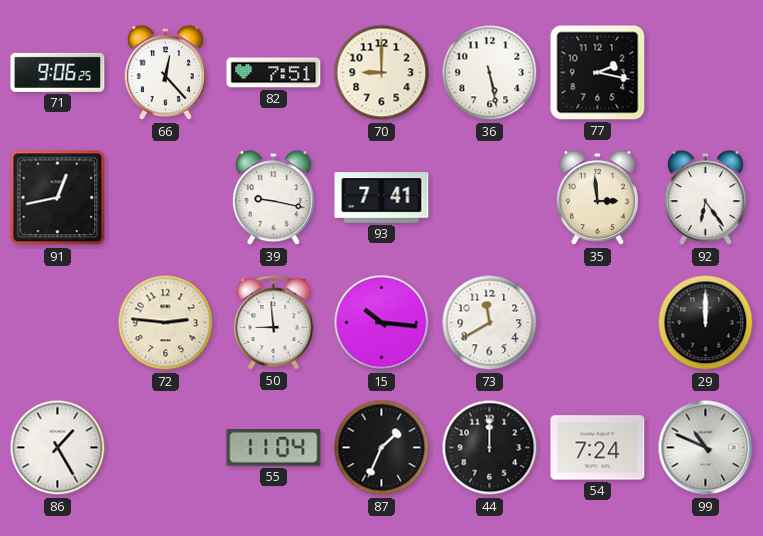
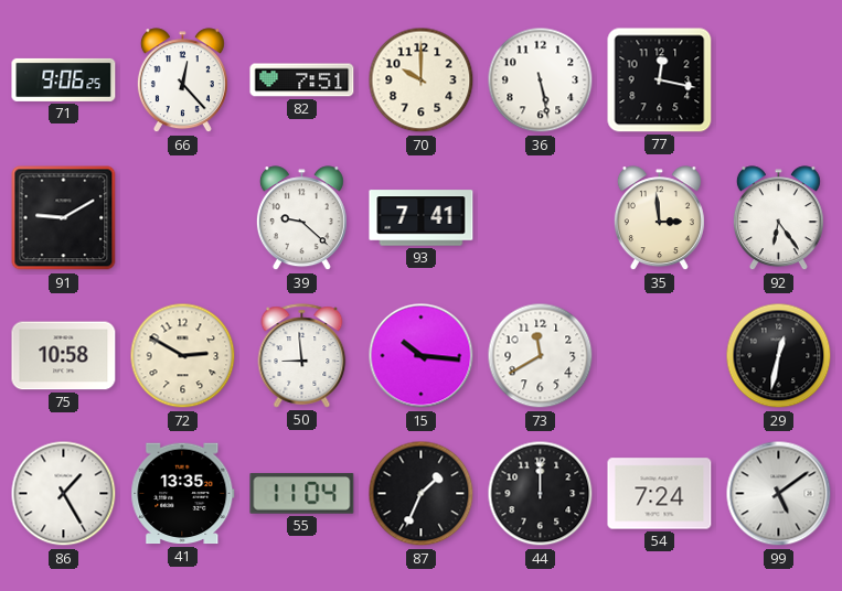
70: 9:00 -> 10:00 (422, 80)
77: 2:17 -> 12:17 (660, 80)
91: 12:43 -> 9:10 (64, 218)
39: 9:17 -> 9:22 (301, 218)
75: none -> 10:58 (64, 356)
72: 2:46 -> 2:50 (183, 356)
29: 12:00 -> 12:32 (779, 356)
41: none -> 13:35 (183, 494)
99: 10:49 -> 5:09 (779, 494)
